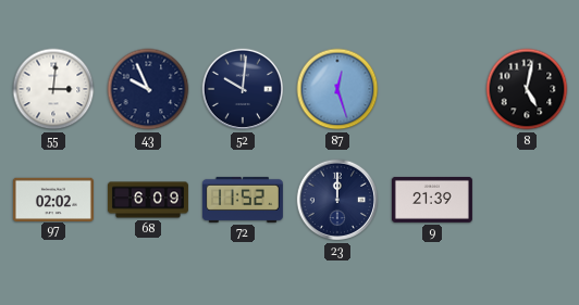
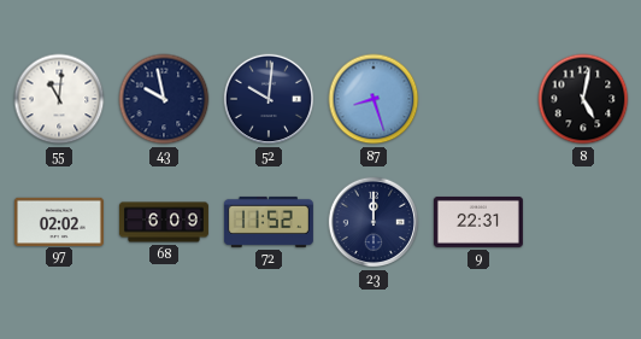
55: 3:01 -> 11:01 (59, 99)
43: 9:56 -> 9:58 (164, 99)
87: 12:27 -> 8:27 (374, 99)
9: 21:39 -> 22:31 (478, 222)
